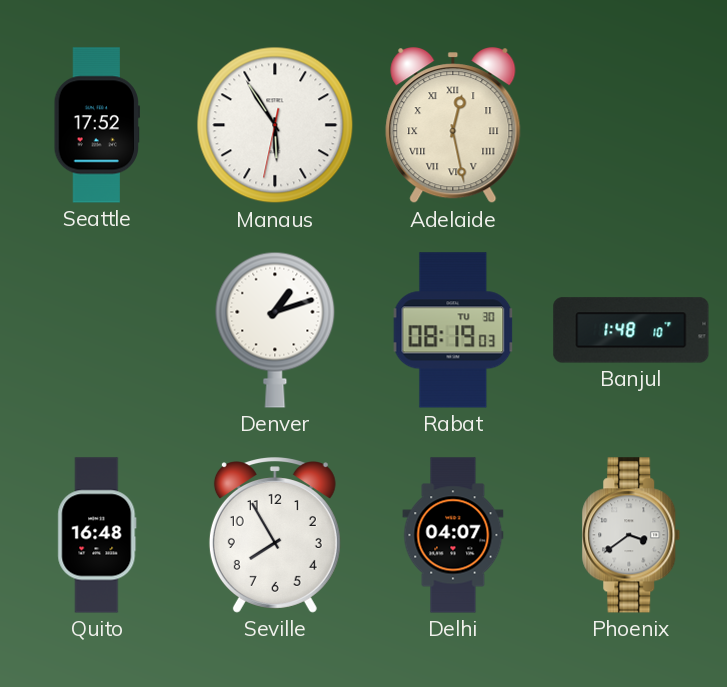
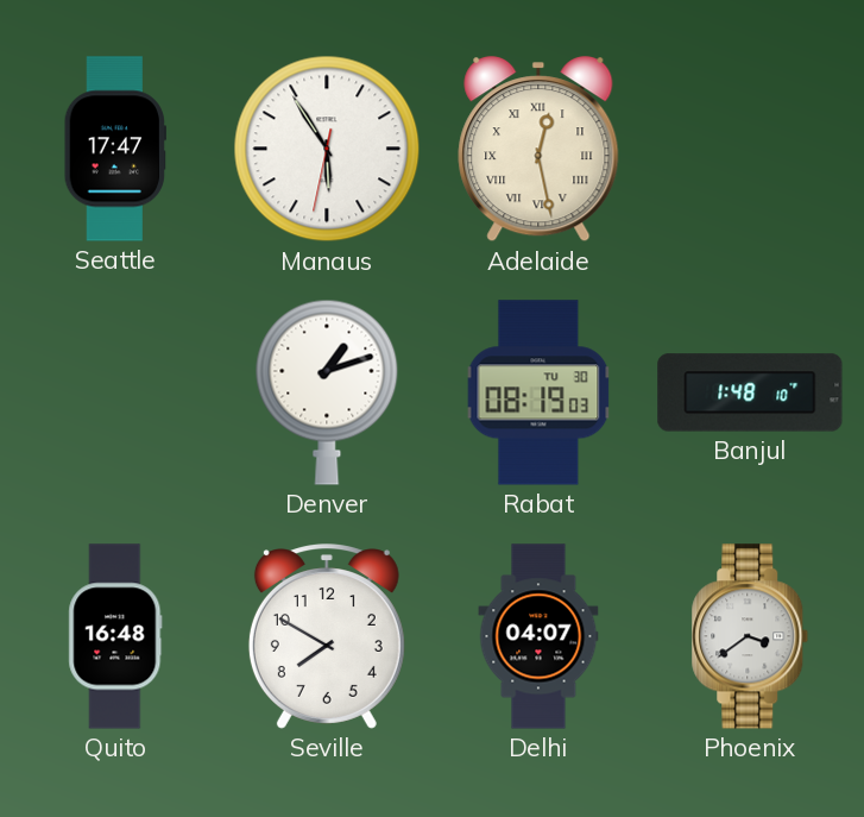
Seattle: 17:52 -> 17:47 (114, 149)
Seville: 7:55 -> 7:50 (327, 636)
